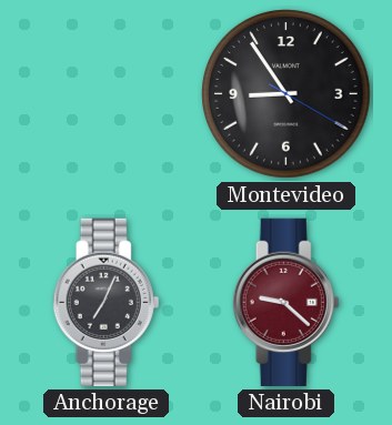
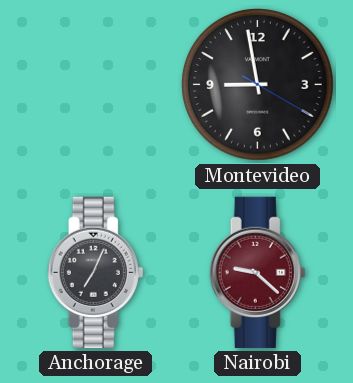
Montevideo: 8:54 -> 8:58 (258, 85)
